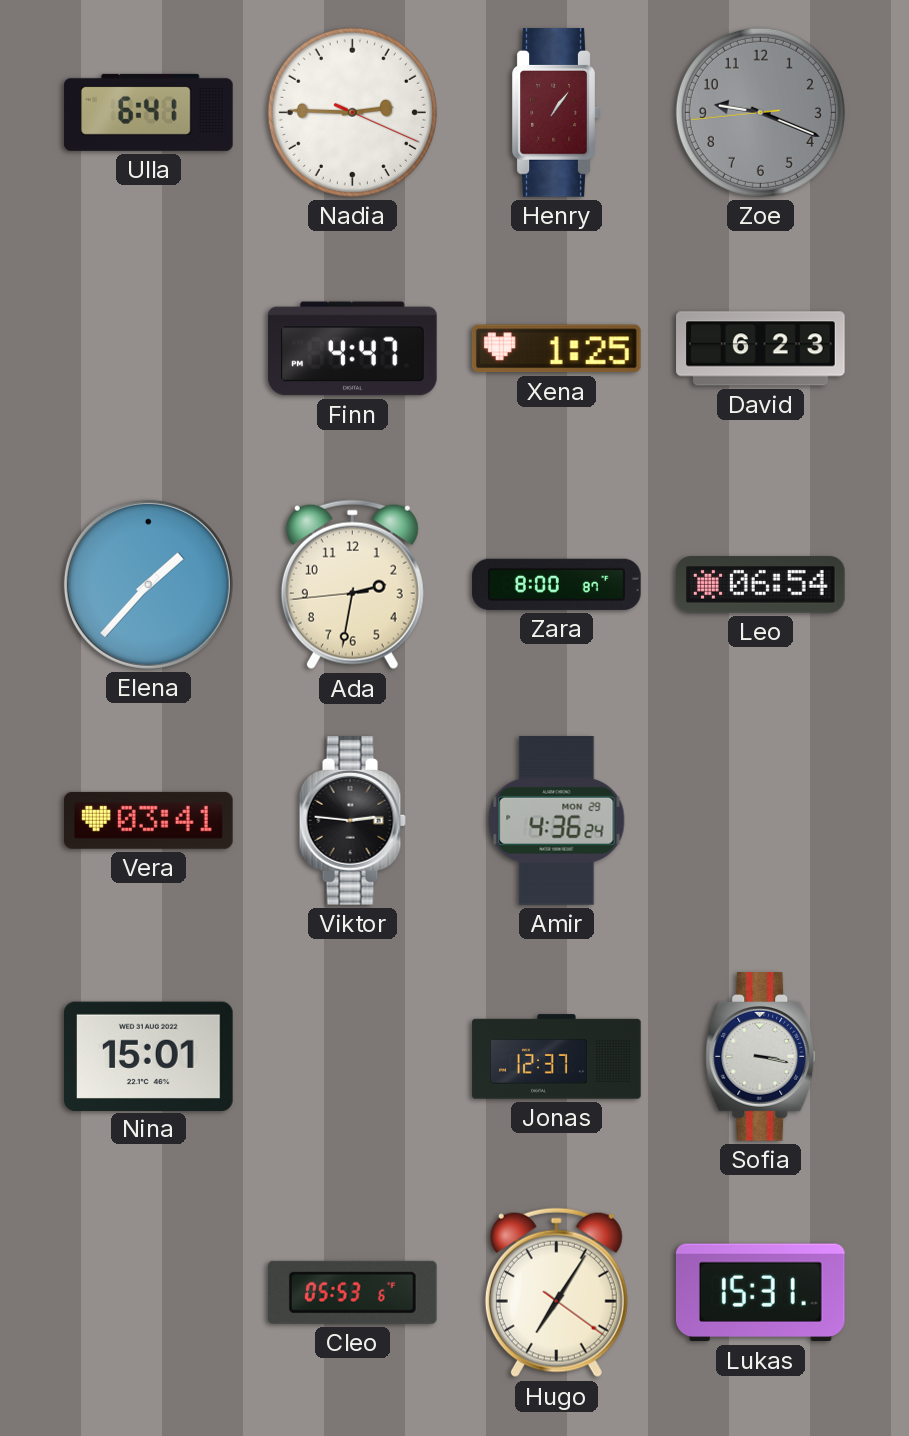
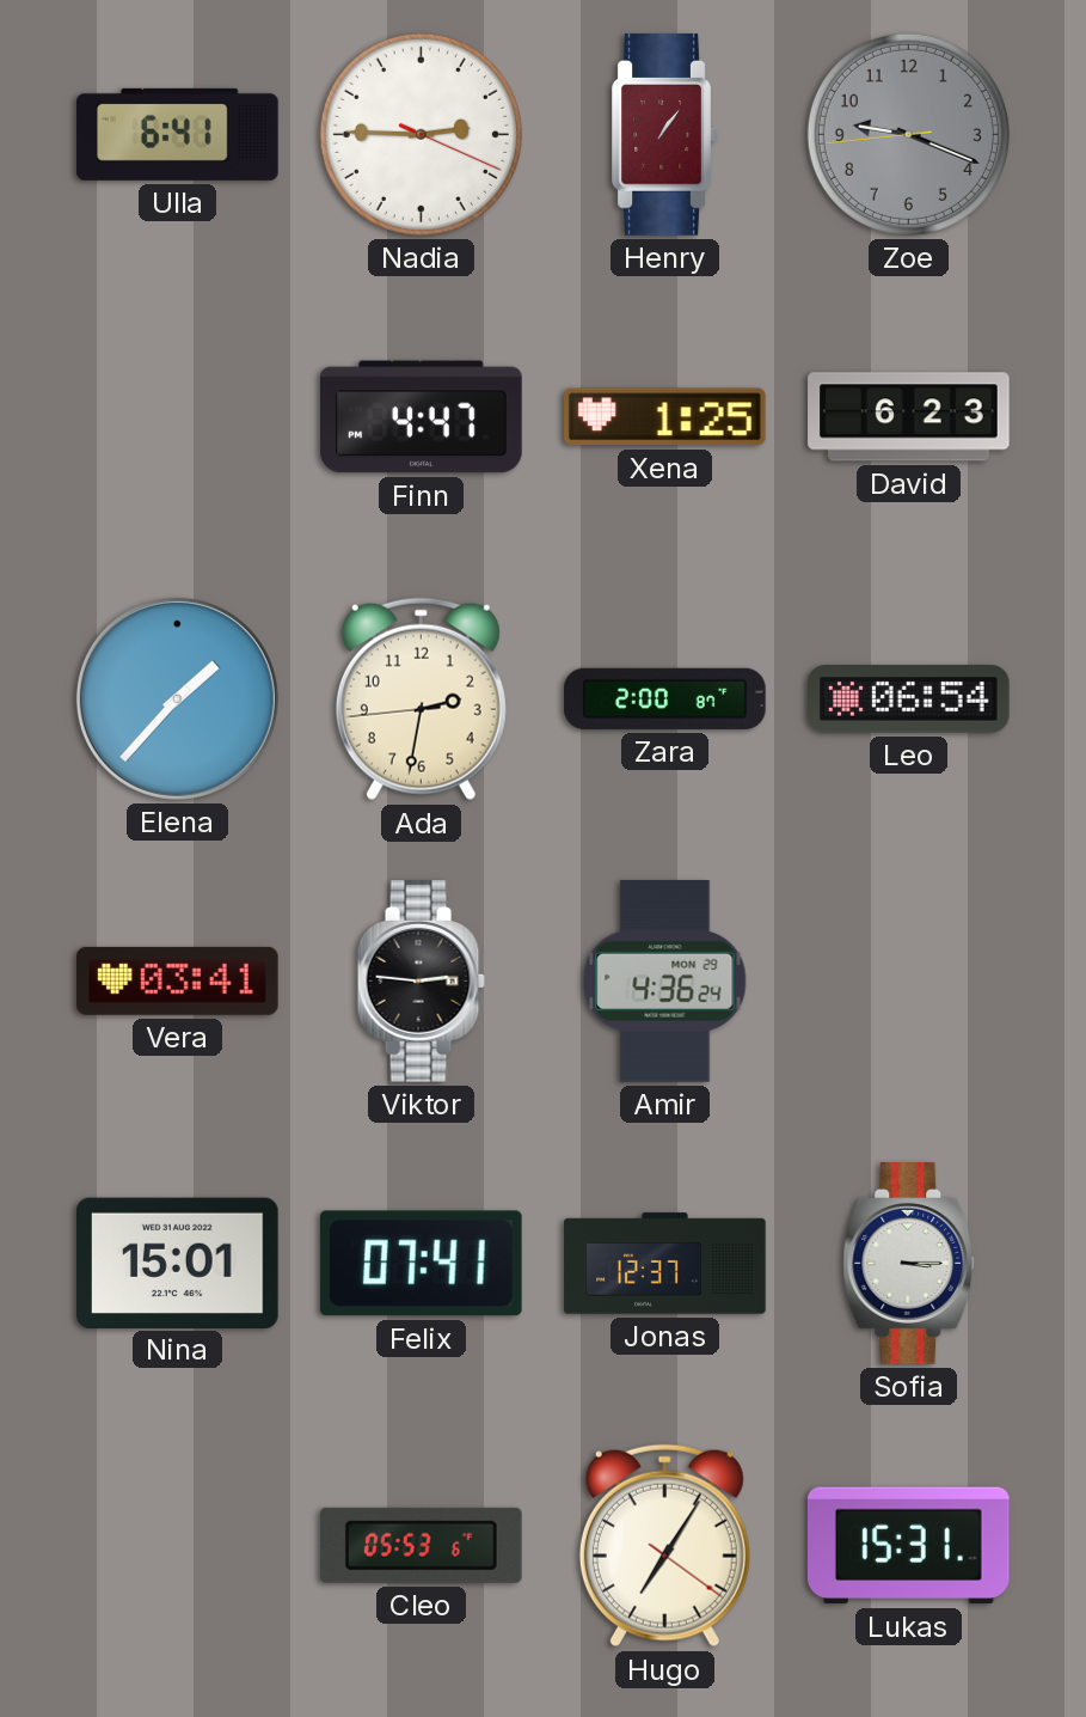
Zara: 8:00 -> 2:00 (665, 698)
Felix: none -> 07:41 (421, 1264)
Sofia: 3:17 -> 3:15 (909, 1264)
